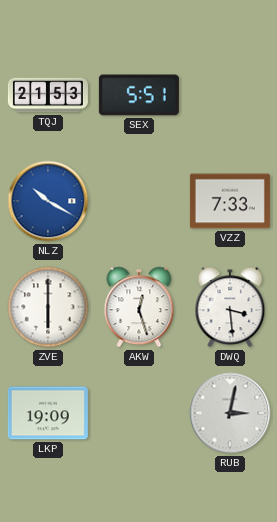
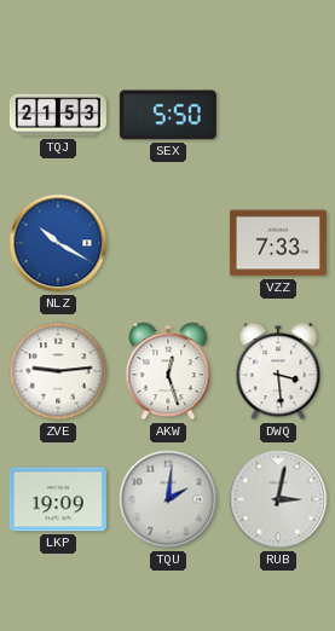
SEX: 5:51 -> 5:50 (168, 115)
ZVE: 6:00 -> 9:14 (58, 371)
TQU: none -> 2:01 (168, 499)
